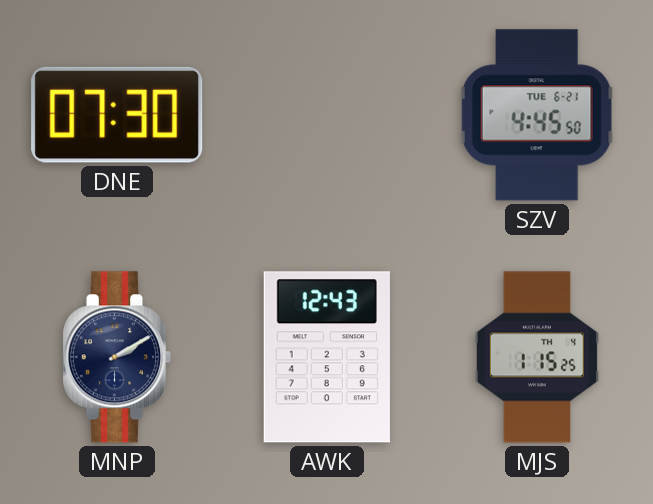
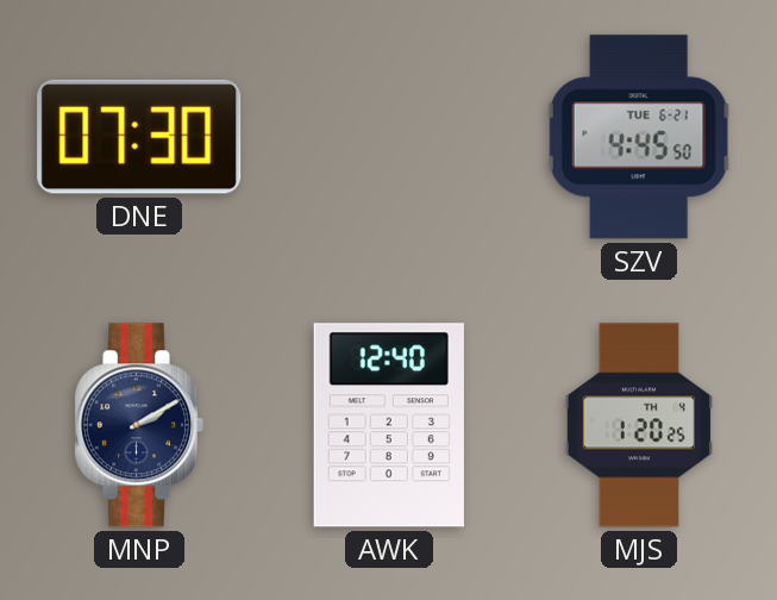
AWK: 12:43 -> 12:40 (389, 425)
MJS: 1:15 -> 1:20 (638, 425)
